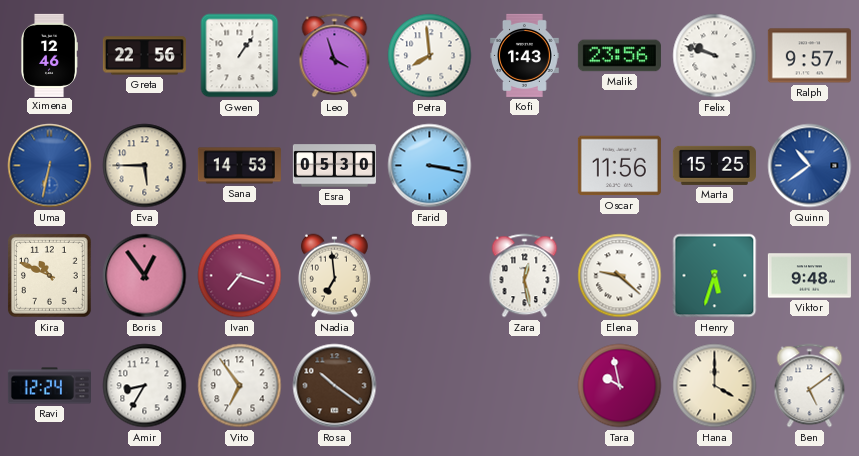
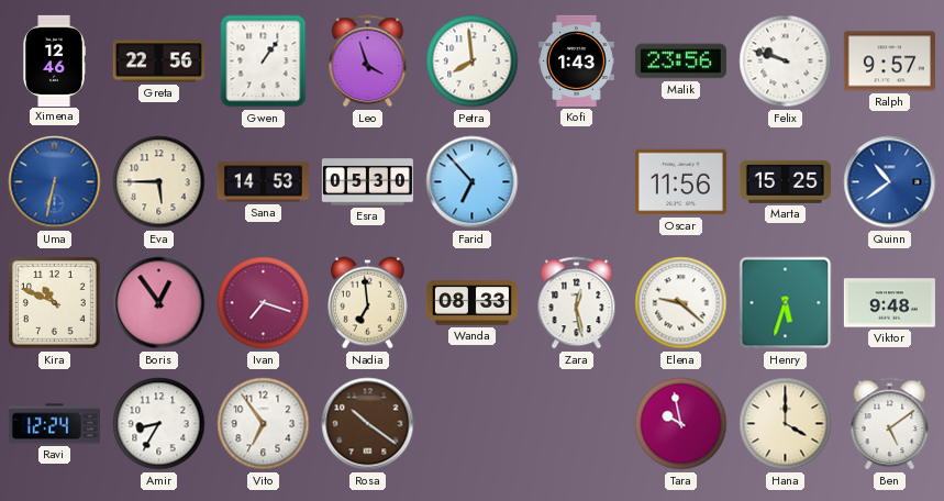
Farid: 3:17 -> 6:53 (473, 182)
Wanda: none -> 08:33 (471, 303)
